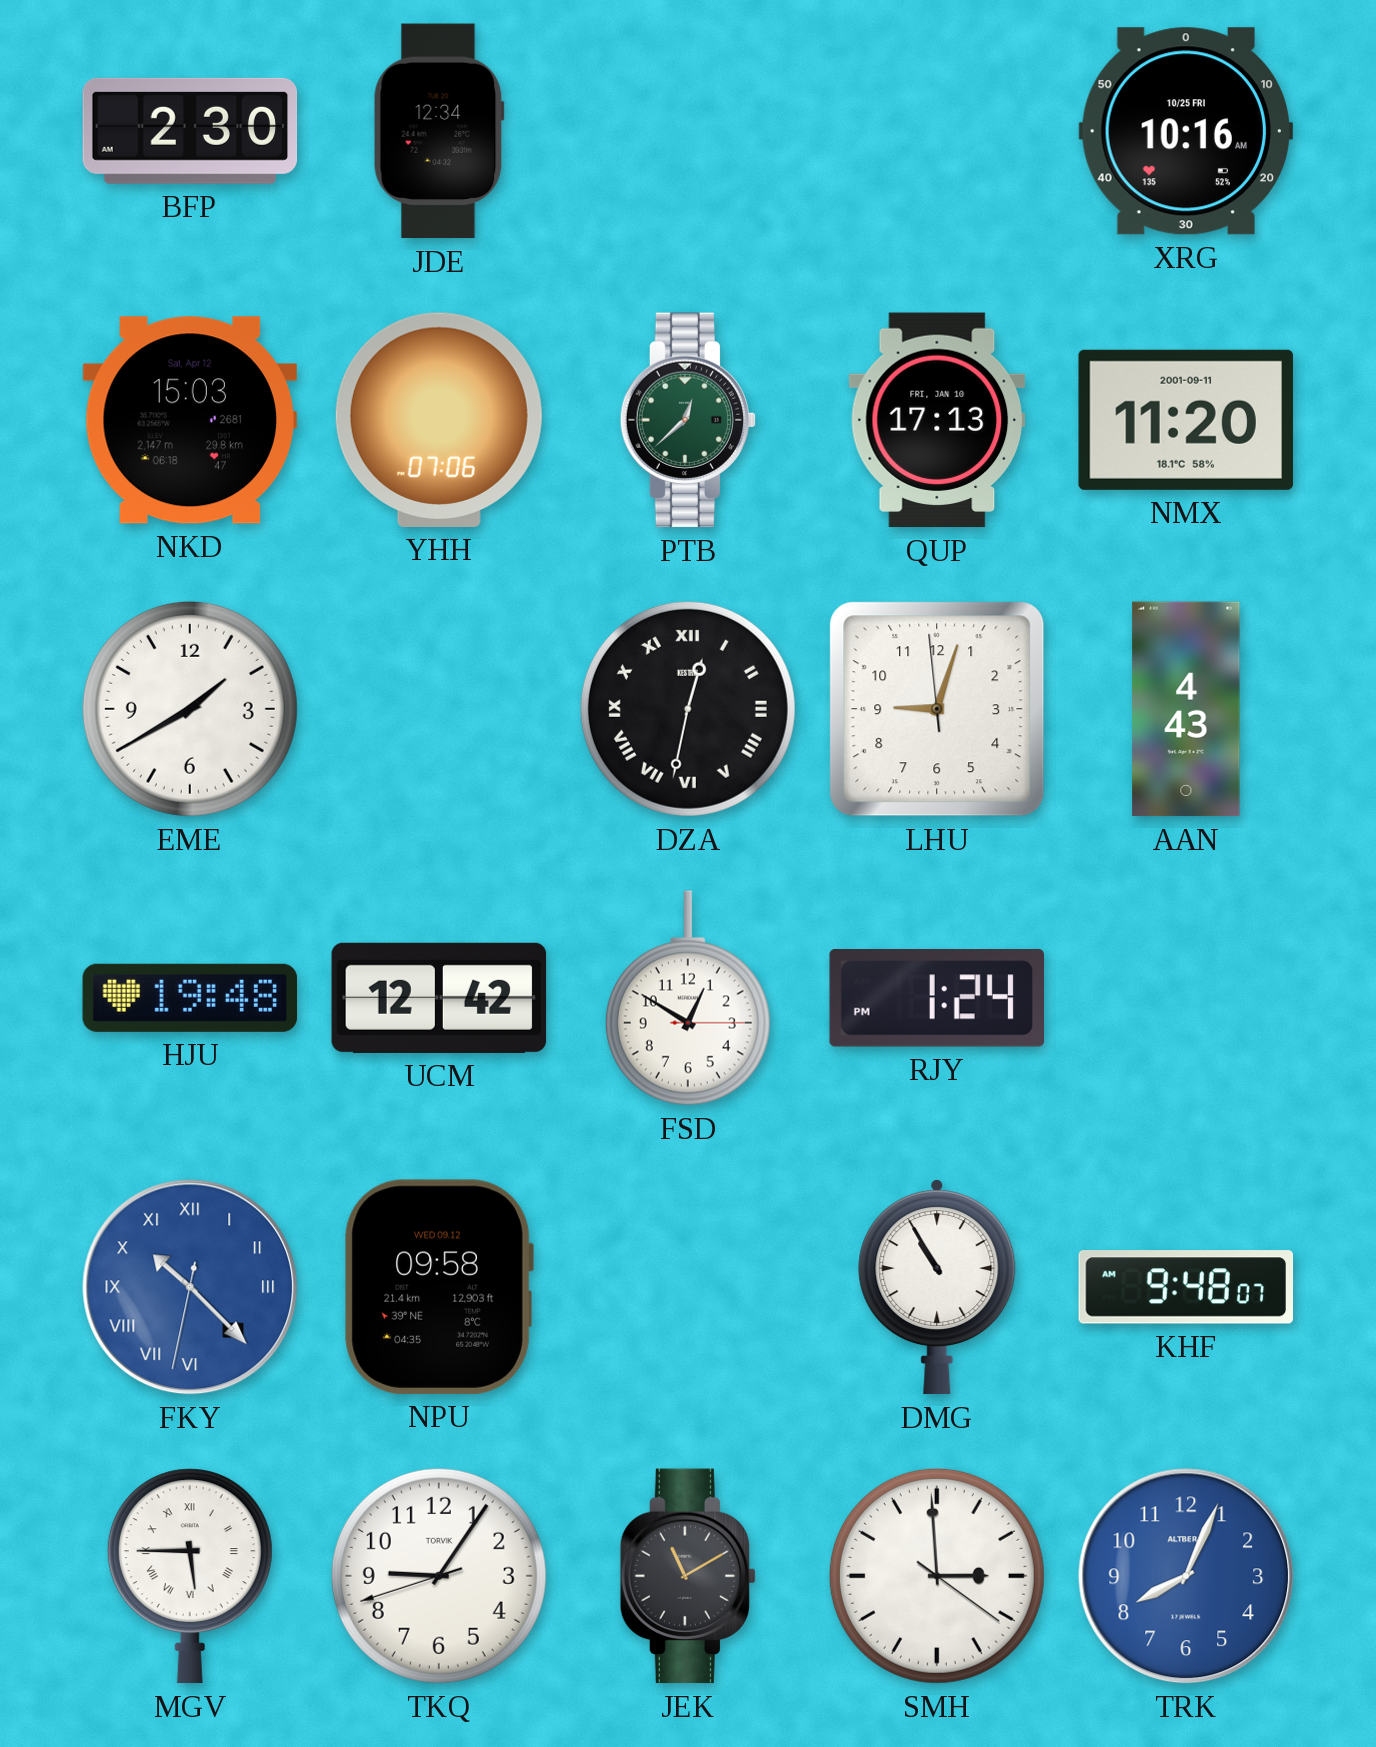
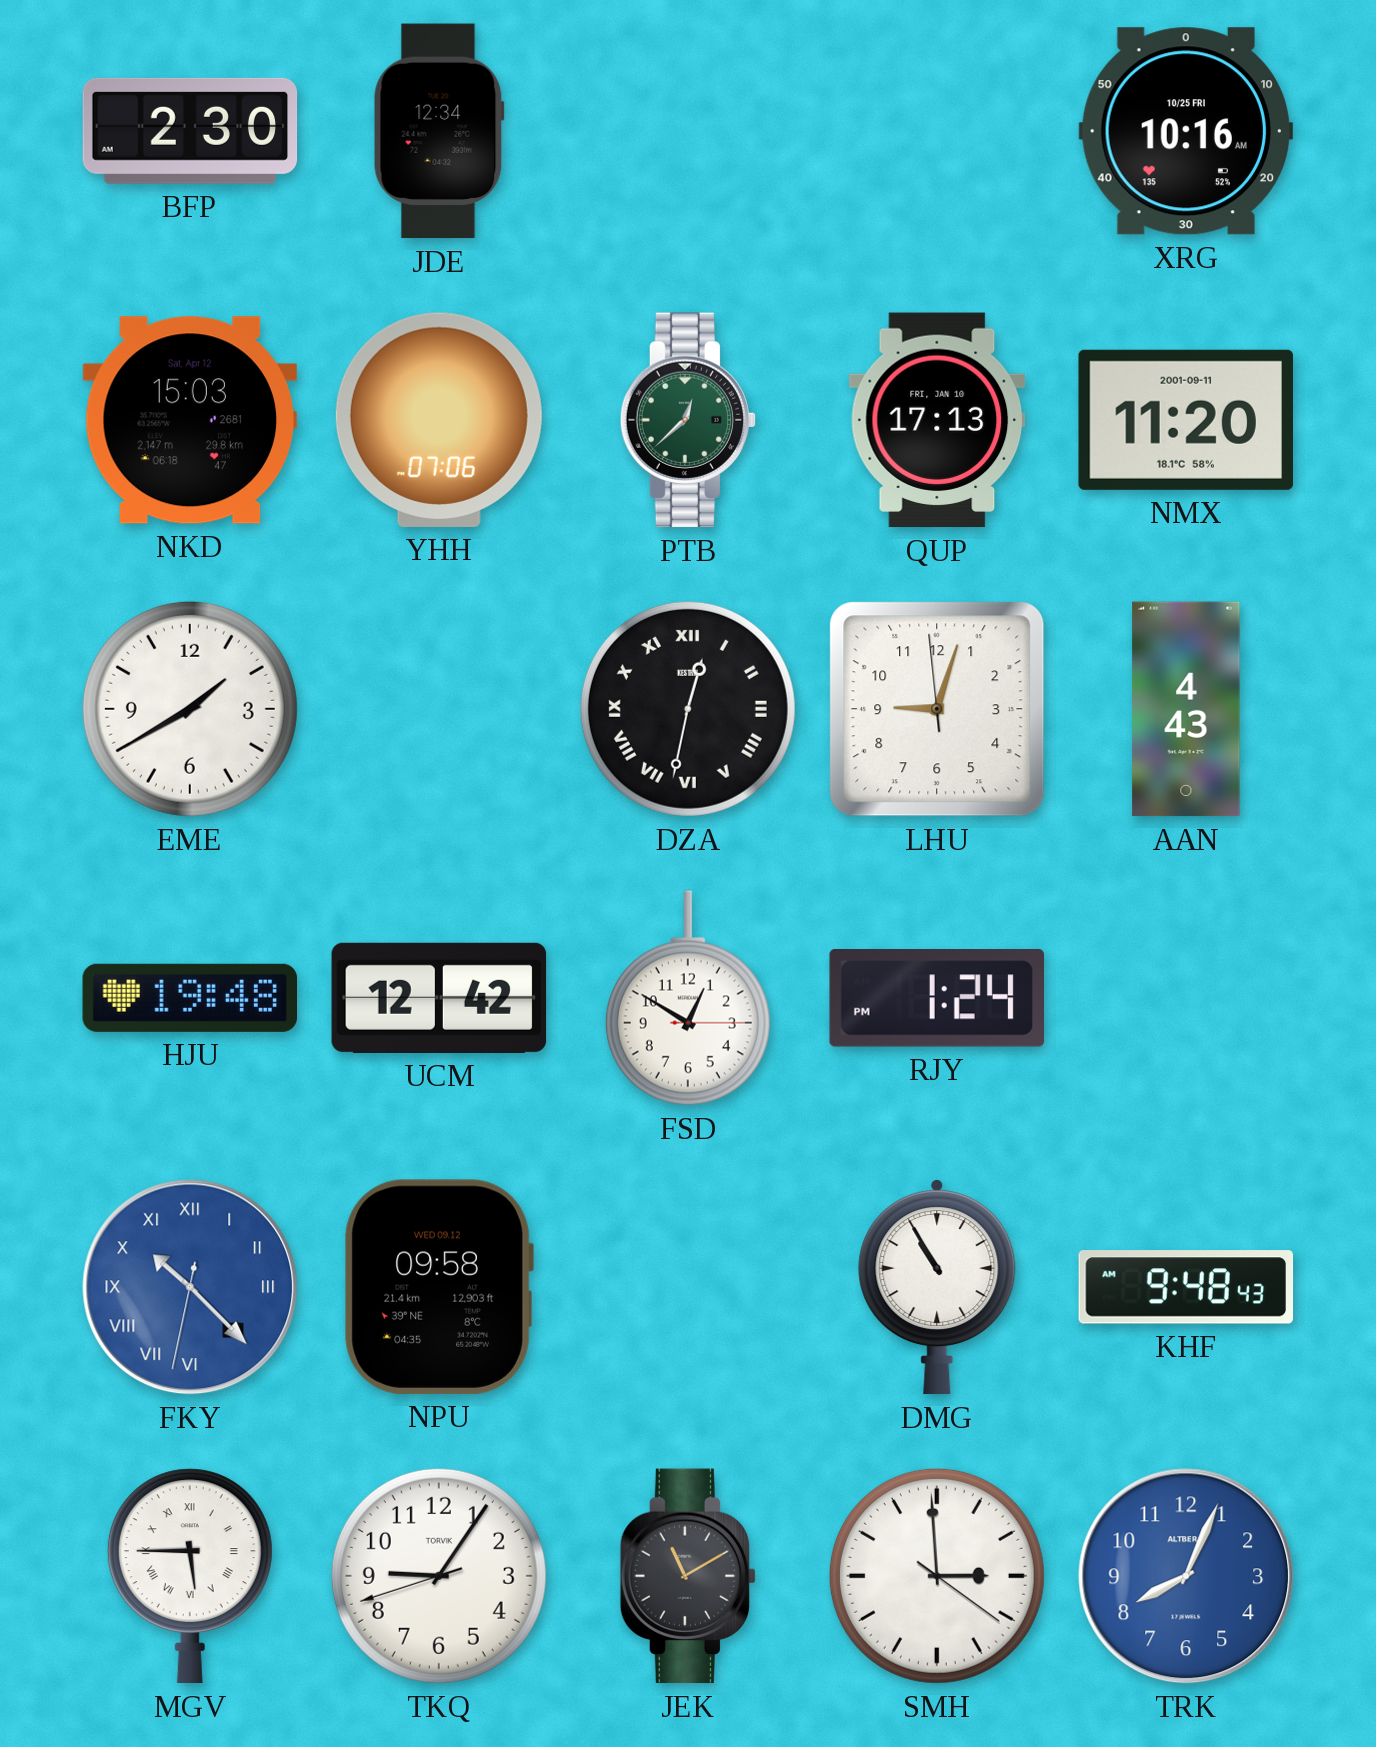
KHF: 9:48:07 -> 9:48:43 (1186, 1287)
